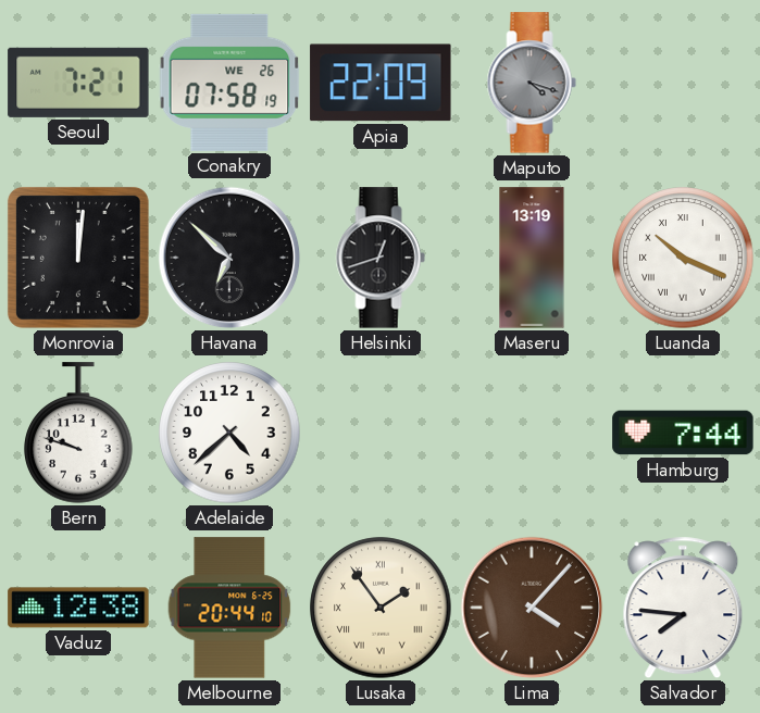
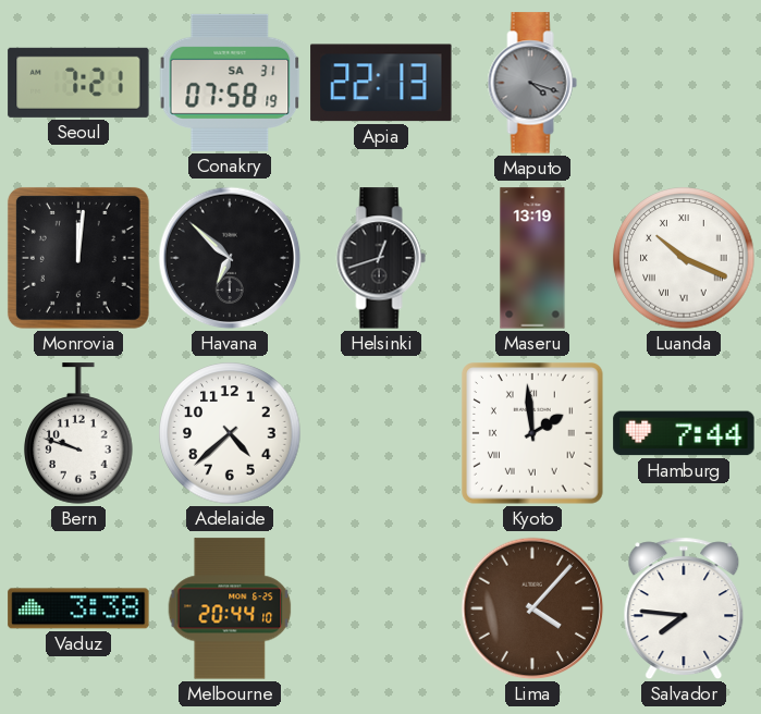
Conakry date: WE 26 -> SA 31 (230, 83)
Apia: 22:09 -> 22:13 (381, 83)
Kyoto: none -> 1:59 (533, 434)
Vaduz: 12:38 -> 3:38 (78, 608)
Lusaka: 1:54 -> none (381, 608)
